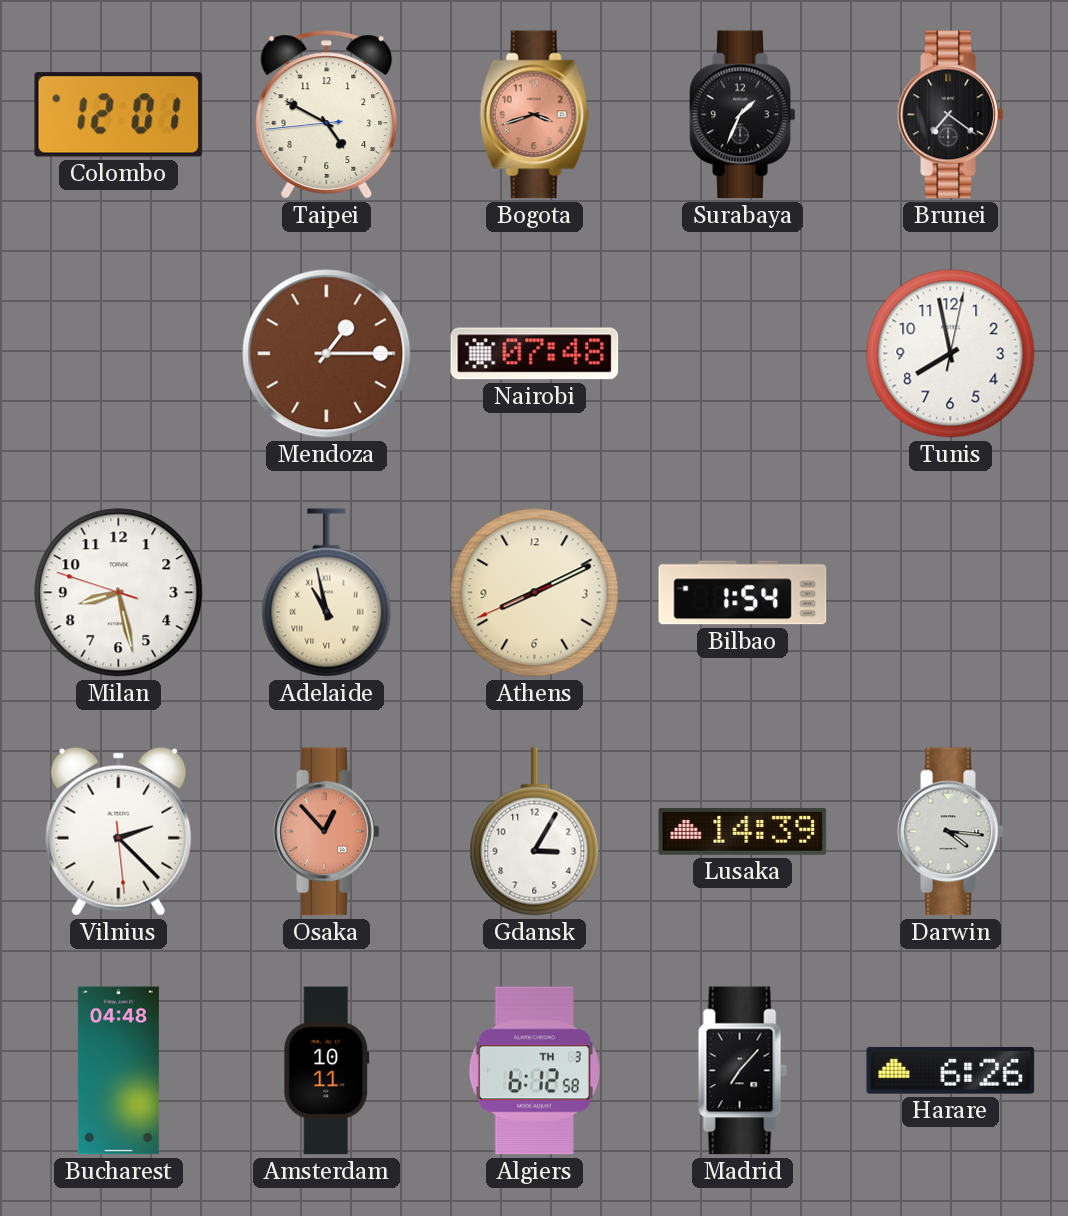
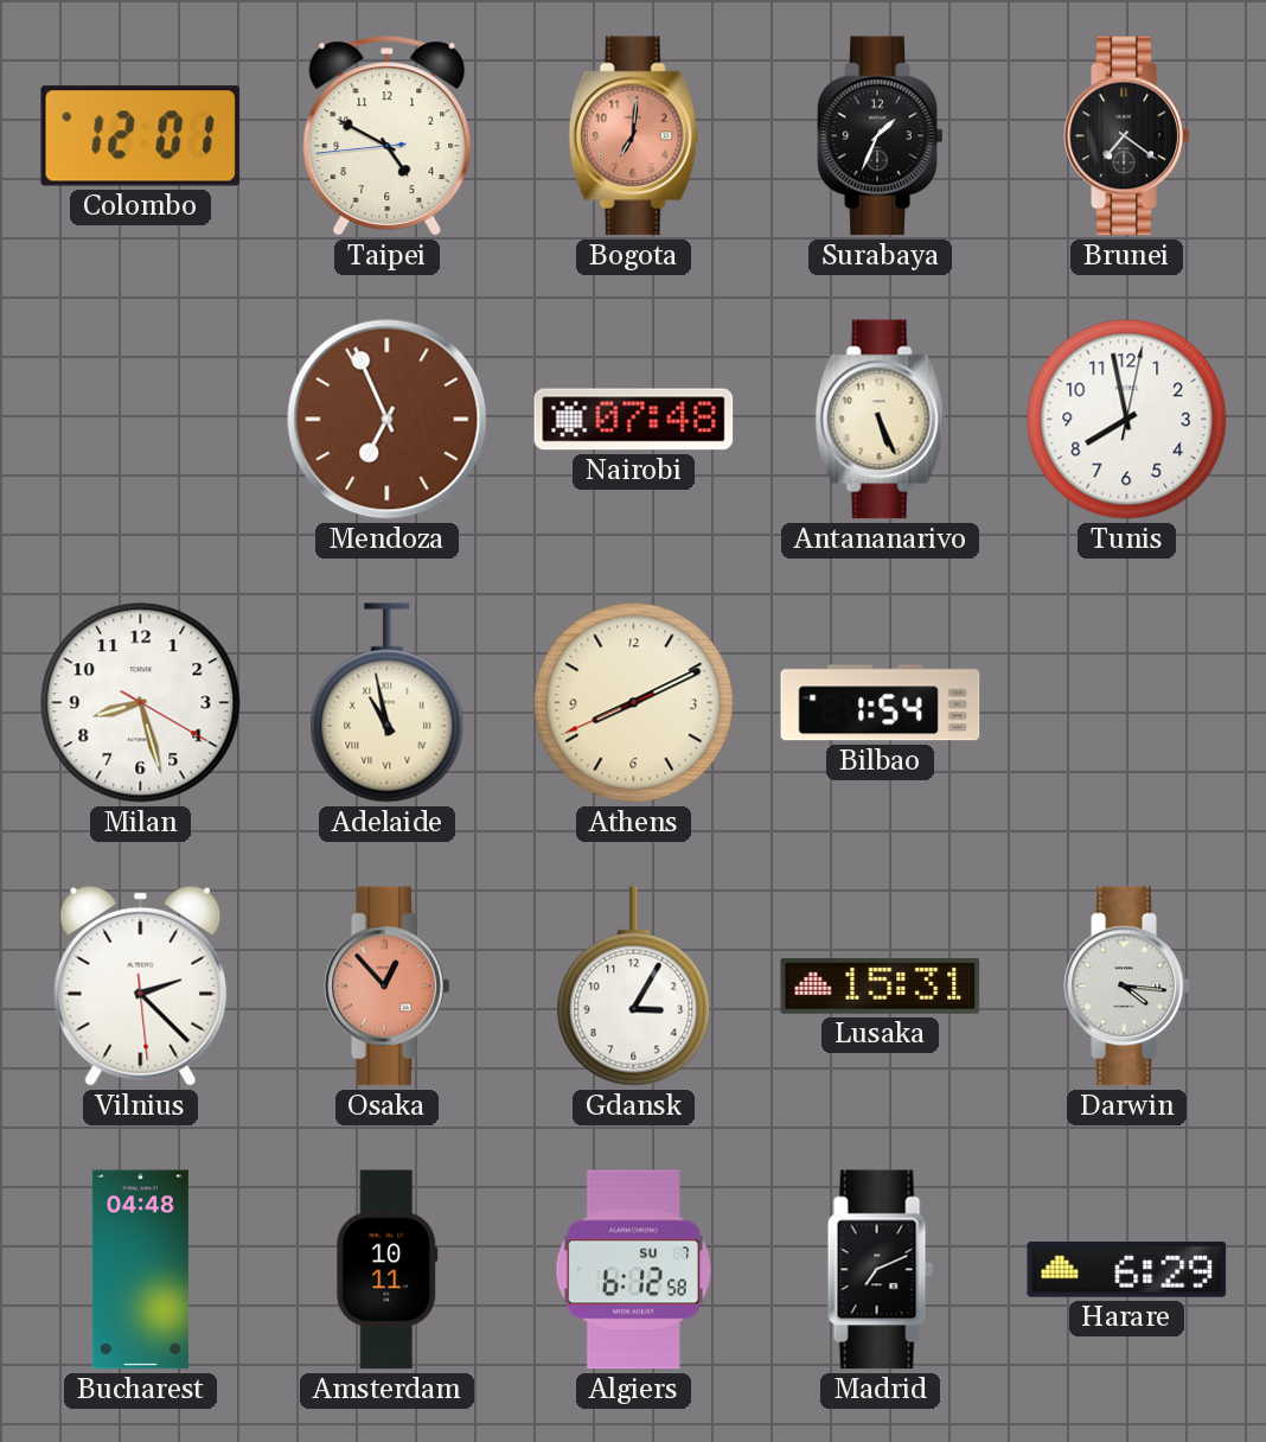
Bogota: 3:42 -> 7:01 (634, 136)
Mendoza: 1:15 -> 6:56 (388, 420)
Antananarivo: none -> 5:26 (881, 420)
Milan: 8:27:48 -> 8:27:20 (141, 703)
Lusaka: 14:39 -> 15:31 (881, 985)
Algiers date: TH 3 -> SU 7 (633, 1270)
Madrid: 7:07 -> 7:11 (880, 1270)
Harare: 6:26 -> 6:29 (1127, 1269)
